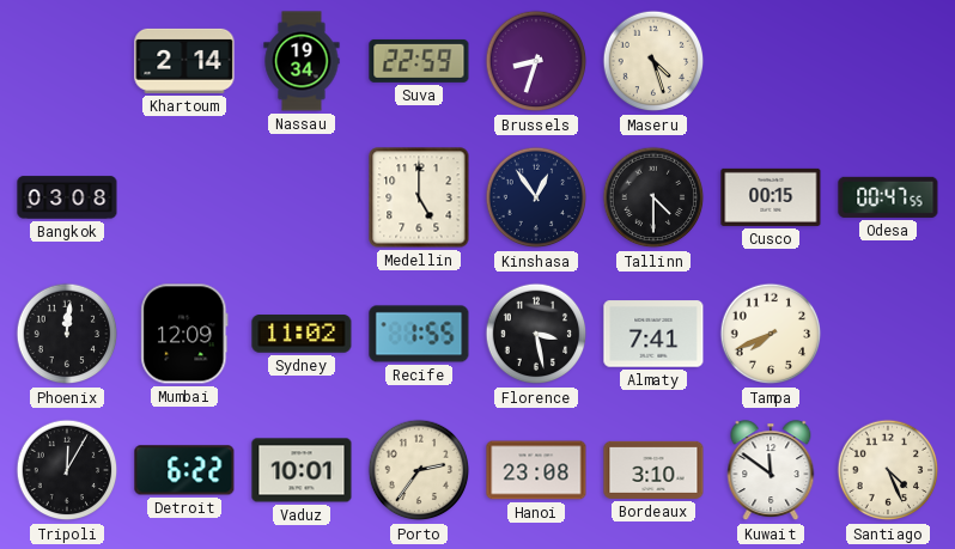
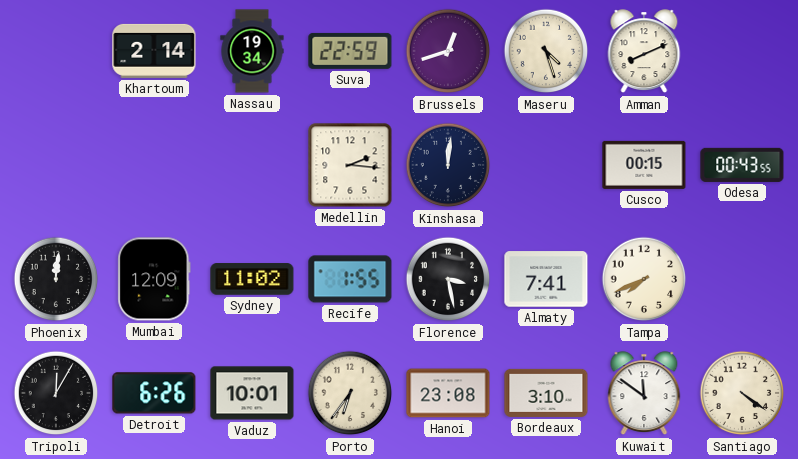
Brussels: 8:33 -> 12:42 (448, 51)
Amman: none -> 8:11 (644, 52)
Bangkok: 03:08 -> none (67, 197)
Medellin: 5:00 -> 2:16 (350, 165)
Kinshasa: 12:54 -> 12:01 (448, 165)
Tallinn: 4:30 -> none (653, 197)
Odesa: 00:47 -> 00:43 (742, 165)
Detroit: 6:22 -> 6:26 (154, 393)
Porto: 2:36 -> 6:36 (350, 393)
Santiago: 4:26 -> 4:21 (742, 393)
